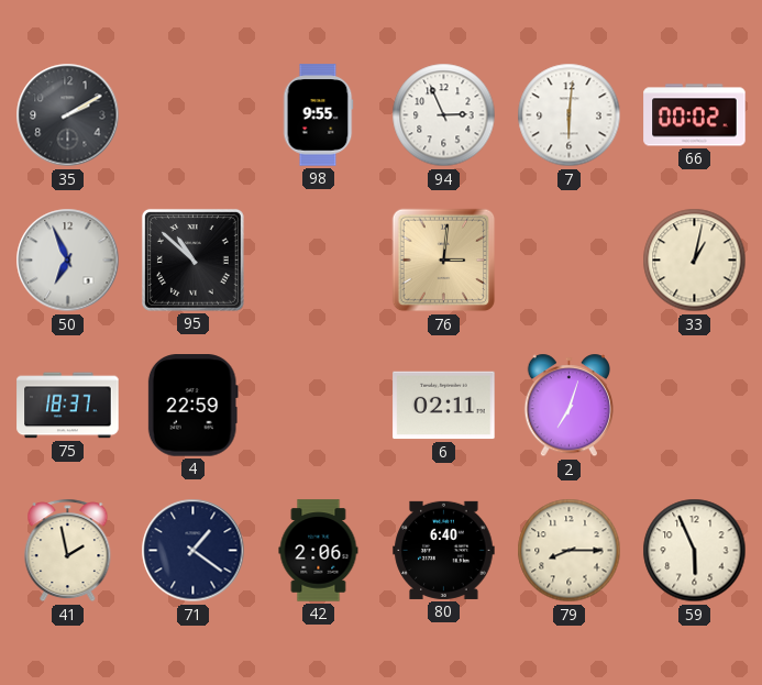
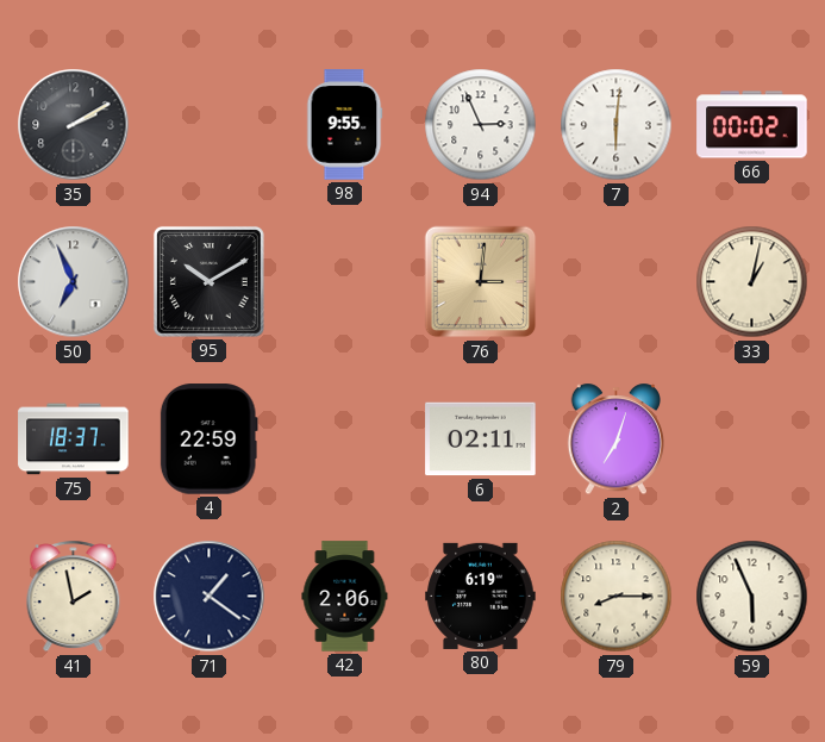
95: 10:52 -> 10:10 (208, 281)
80: 6:40 -> 6:19 (481, 596)
